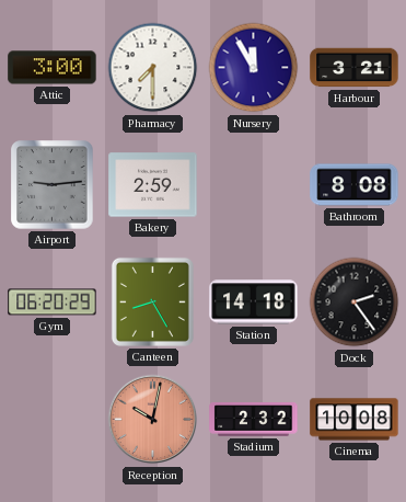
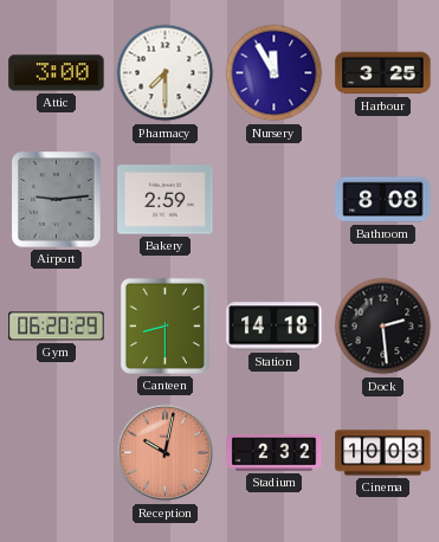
Harbour: 3:21 -> 3:25 (383, 73)
Canteen: 8:25 -> 8:30 (164, 325)
Dock: 2:24 -> 2:29 (383, 327)
Cinema: 10:08 -> 10:03 (383, 453)
